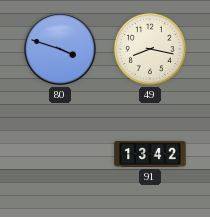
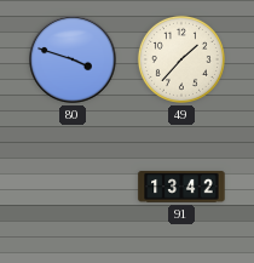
49: 8:17 -> 1:37 (181, 59)
